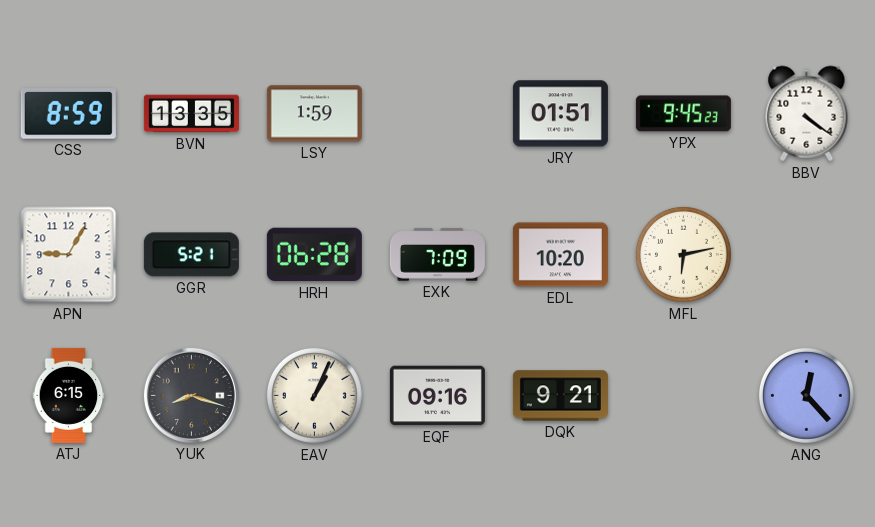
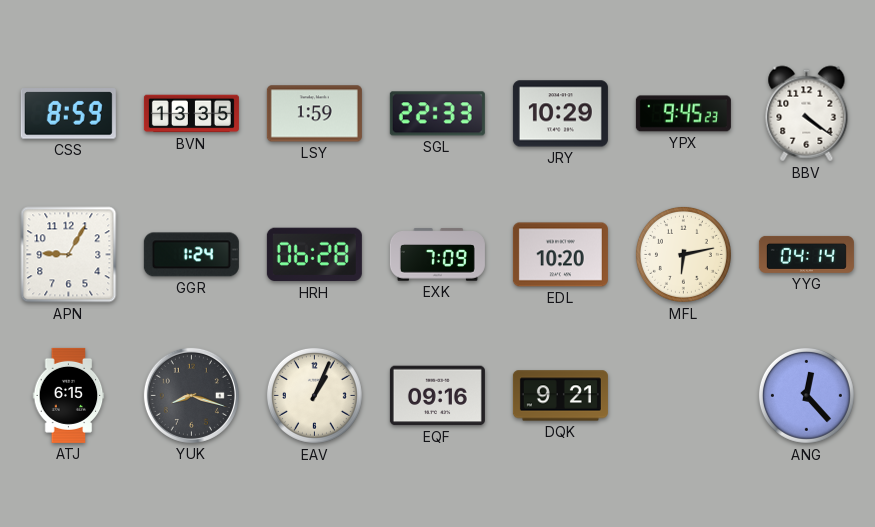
SGL: none -> 22:33 (437, 114)
JRY: 01:51 -> 10:29 (560, 114)
GGR: 5:21 -> 1:24 (191, 255)
YYG: none -> 04:14 (806, 254)
